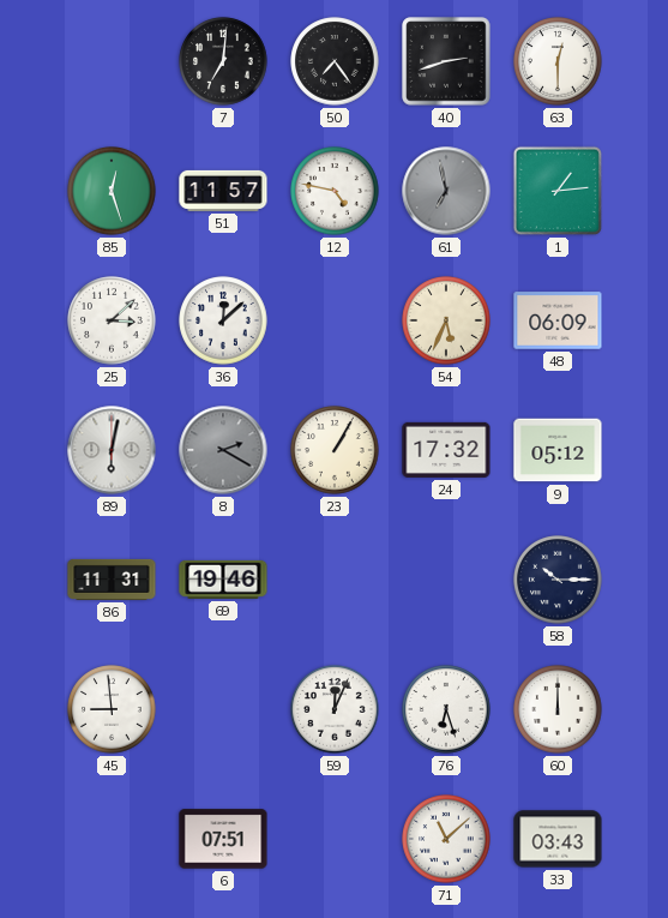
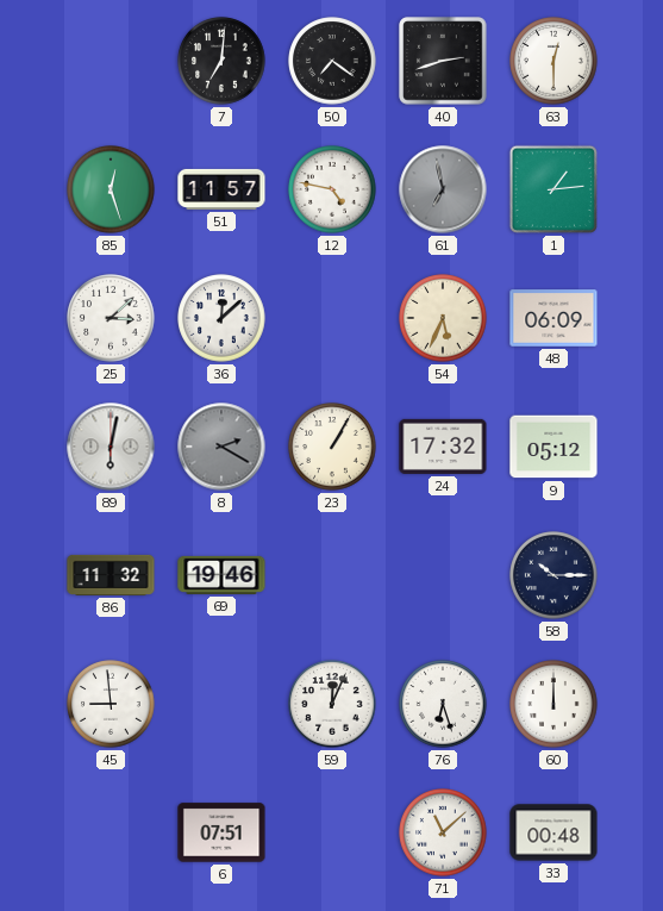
50: 7:24 -> 7:21 (332, 61)
86: 11:31 -> 11:32 (111, 575)
33: 03:43 -> 00:48 (553, 832)
